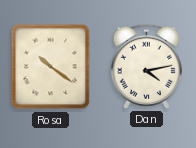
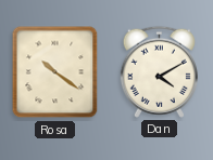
Dan: 4:13 -> 4:10 (159, 71)
